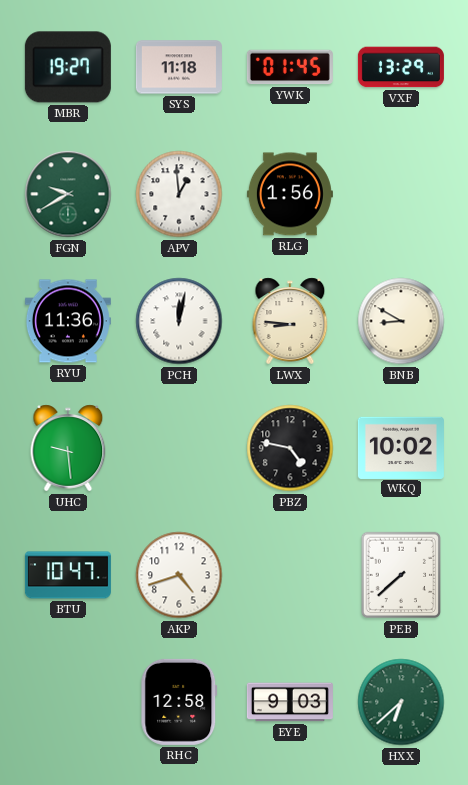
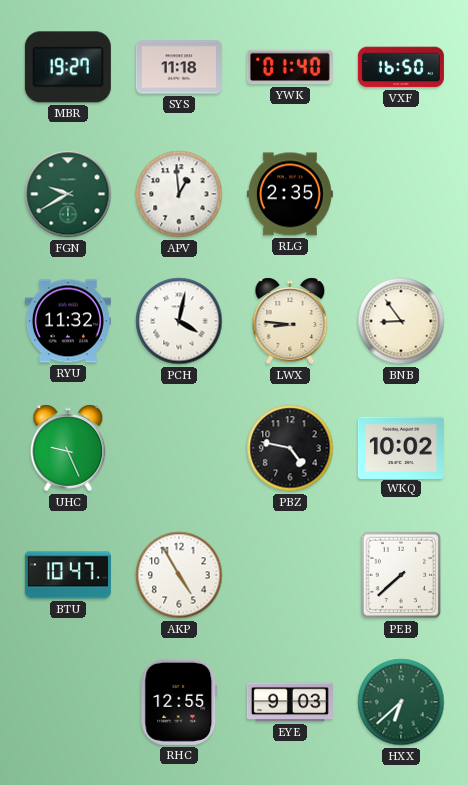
YWK: 01:45 -> 01:40 (290, 67)
VXF: 13:29 -> 16:50 (401, 67)
RLG: 1:56 -> 2:35 (290, 194)
RYU: 11:36 -> 11:32 (68, 321)
PCH: 12:02 -> 4:02 (179, 321)
BNB: 8:50 -> 8:54 (401, 321)
UHC: 9:29 -> 9:26 (68, 448)
AKP: 4:42 -> 4:55 (179, 575)
RHC: 12:58 -> 12:55 (179, 702)
